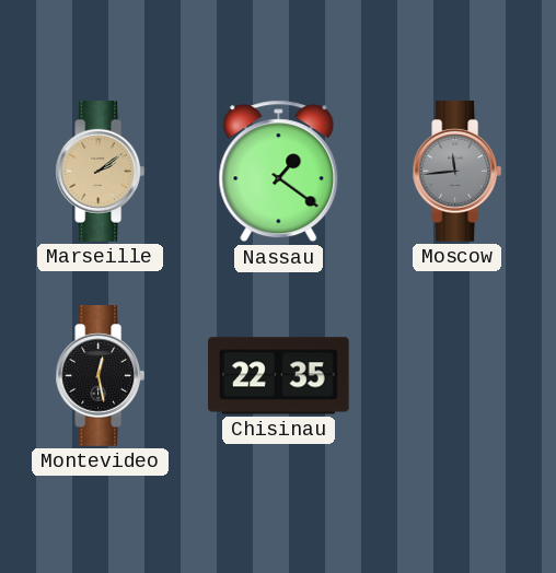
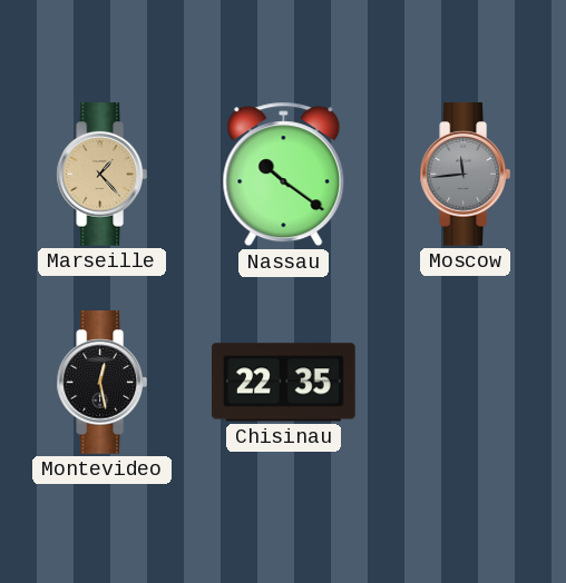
Marseille: 2:09 -> 1:23 (101, 175)
Nassau: 1:21 -> 10:21 (284, 175)
